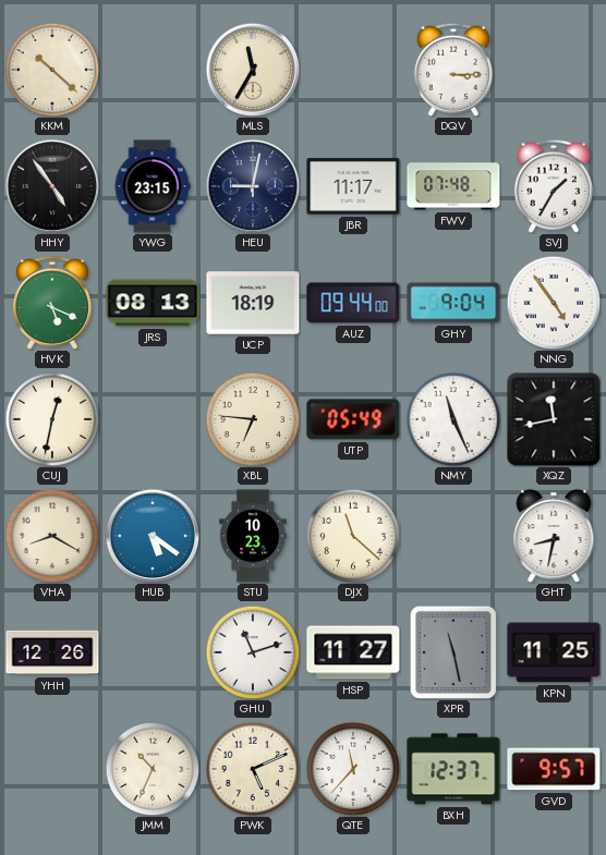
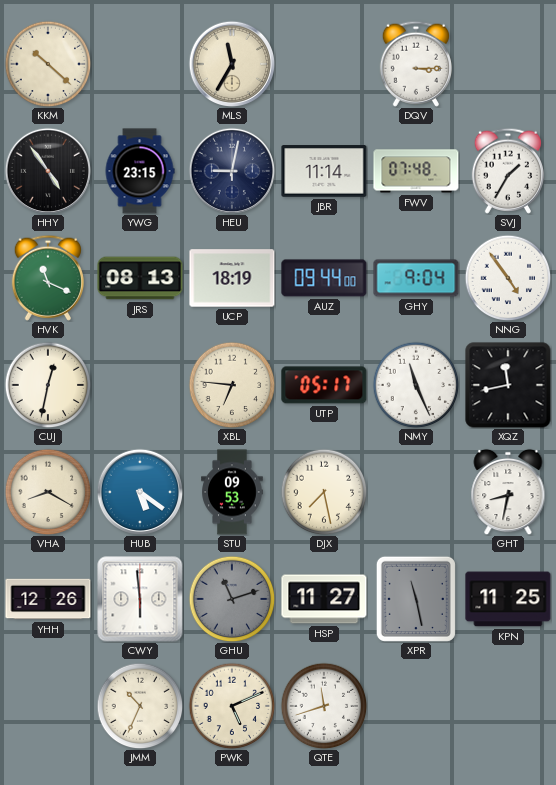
JBR: 11:17 -> 11:14 (324, 171)
HVK: 5:19 -> 11:19 (48, 278)
UTP: 05:49 -> 05:17 (324, 385)
STU: 10:23 -> 09:53 (232, 492)
DJX: 11:22 -> 7:28 (324, 492)
CWY: none -> 5:59 (140, 599)
GHU dial: white -> grey (232, 599)
QTE: 11:37 -> 11:42 (324, 706)
BXH: 12:37 -> none (453, 769)
GVD: 9:57 -> none (554, 769)
